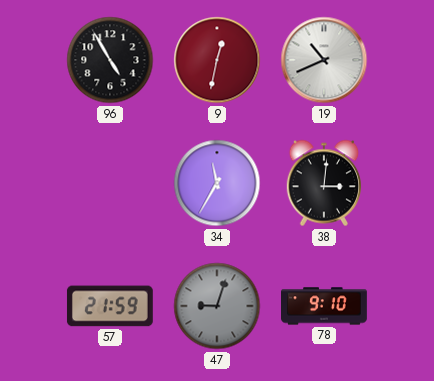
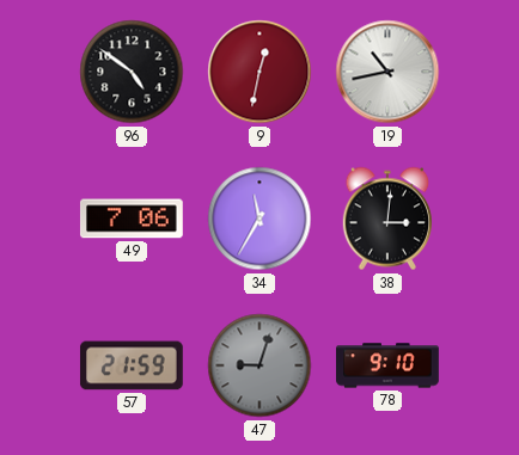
96: 4:55 -> 4:51 (132, 72)
19: 10:41 -> 10:43 (387, 72)
49: none -> 7:06 (132, 219)
